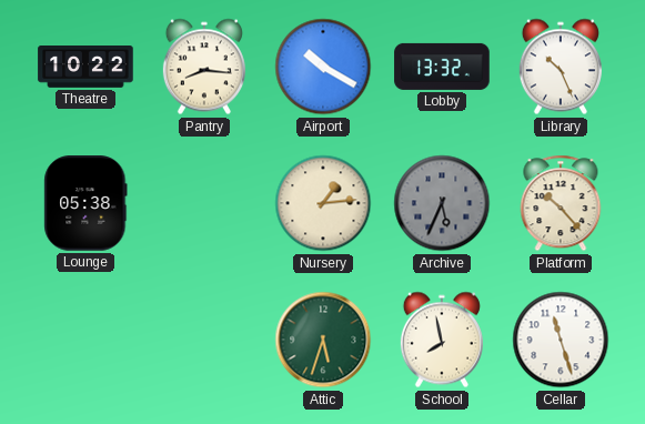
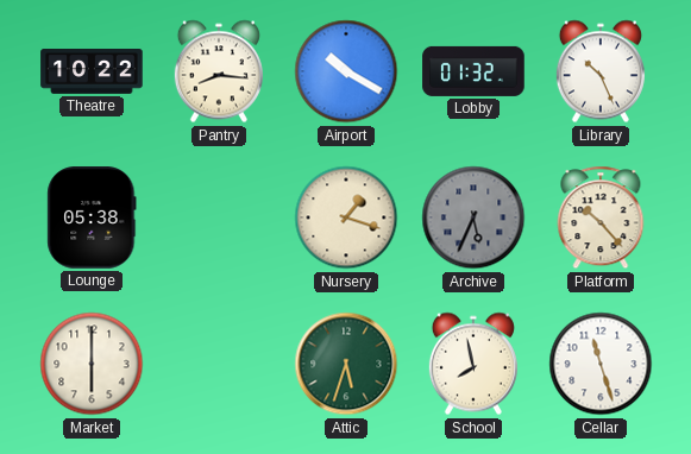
Lobby: 13:32 -> 01:32 (473, 71)
Nursery: 1:14 -> 1:18 (346, 217)
Market: none -> 6:00 (92, 364)
